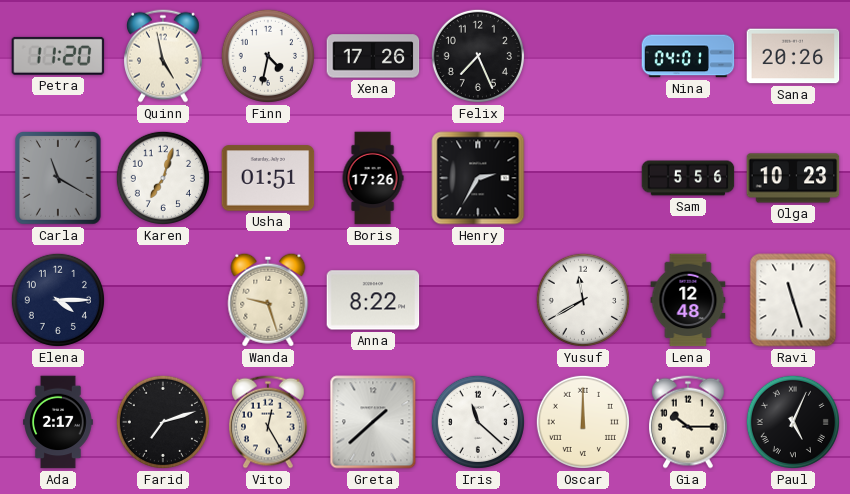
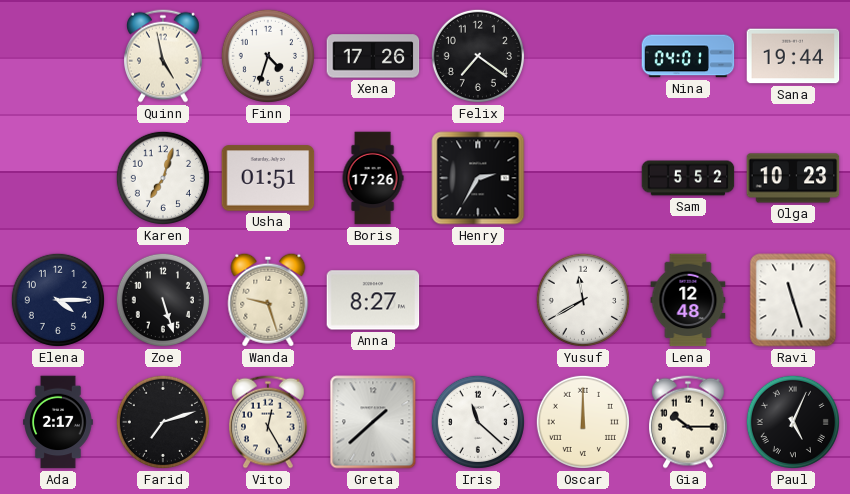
Petra: 11:20 -> none (58, 56)
Finn: 4:32 -> 4:33 (268, 56)
Felix: 7:26 -> 7:21 (478, 56)
Sana: 20:26 -> 19:44 (793, 56)
Carla: 11:20 -> none (59, 179)
Sam: 5:56 -> 5:52 (688, 178)
Zoe: none -> 5:27 (163, 300)
Anna: 8:22 -> 8:27 (373, 300)
